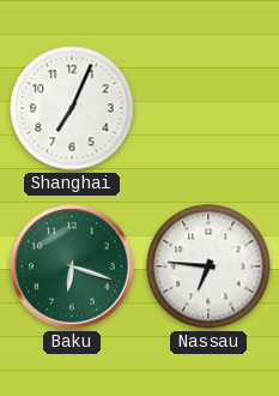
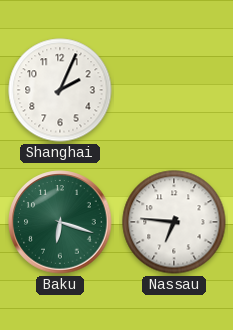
Shanghai: 7:04 -> 2:04 (60, 90)
